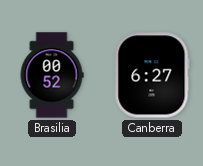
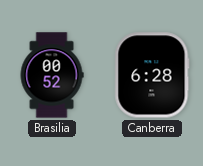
Canberra: 6:27 -> 6:28 (152, 75)
